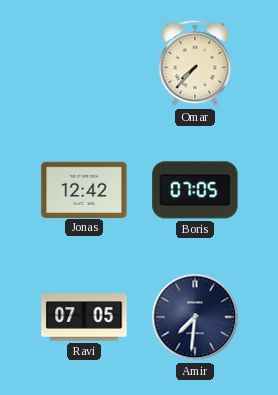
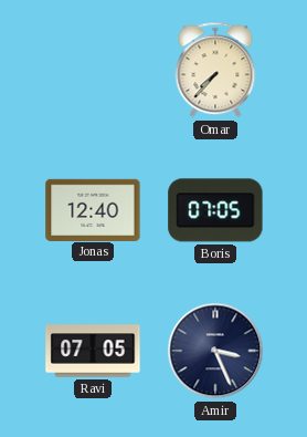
Jonas: 12:42 -> 12:40 (93, 209)
Amir: 7:31 -> 3:26 (215, 351)
